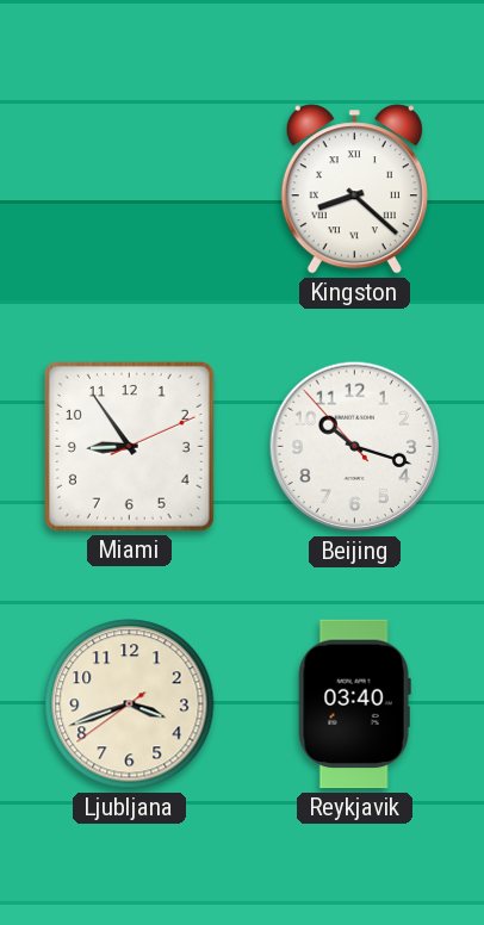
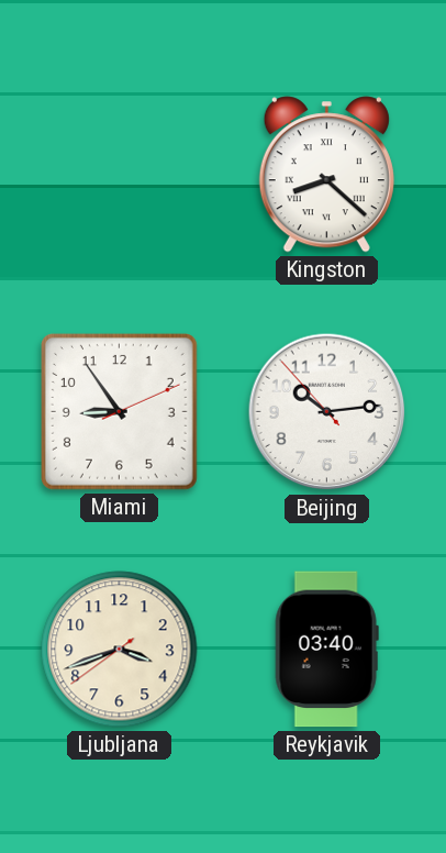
Beijing: 10:17 -> 10:13 (327, 412)
